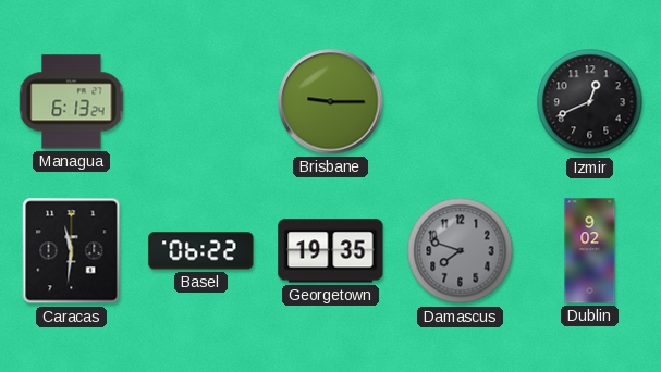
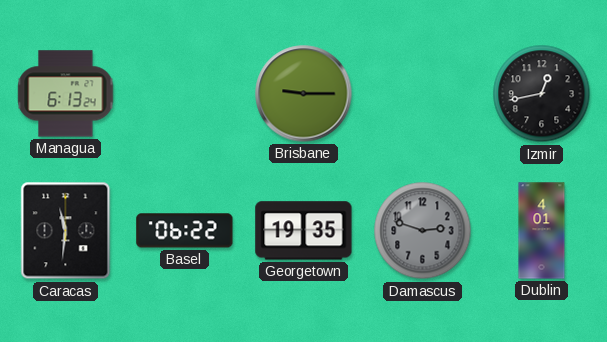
Izmir: 12:41 -> 12:43 (542, 94)
Damascus: 7:48 -> 2:48 (423, 231)
Dublin: 9:02 -> 4:01 (542, 231)
